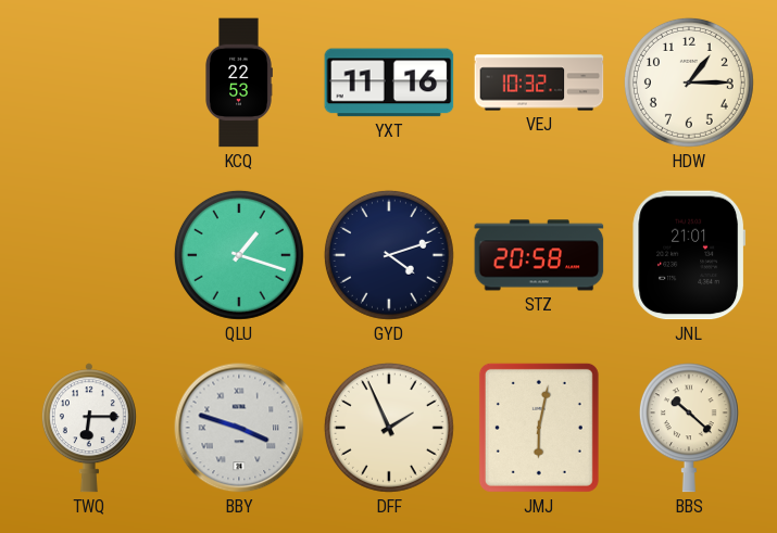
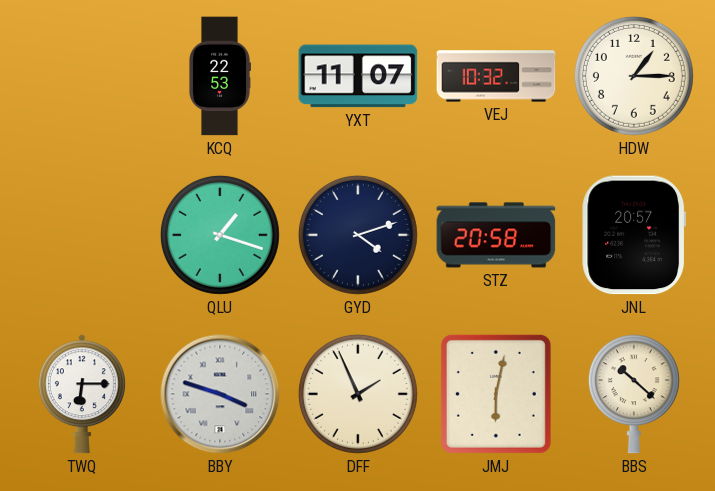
YXT: 11:16 -> 11:07 (358, 76)
JNL: 21:01 -> 20:57 (634, 235)
